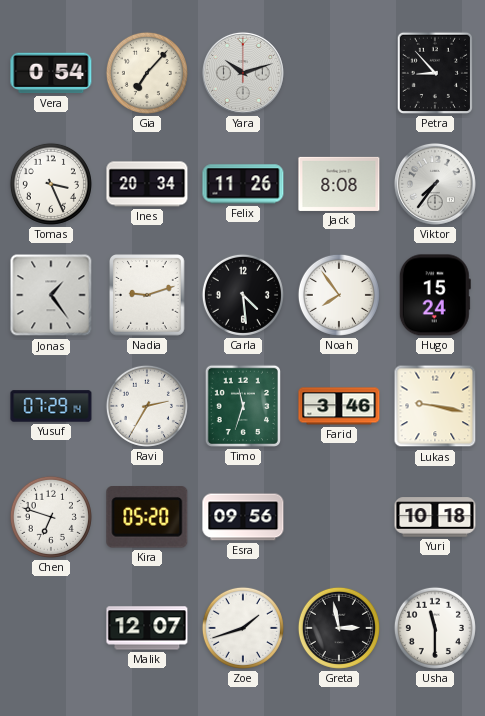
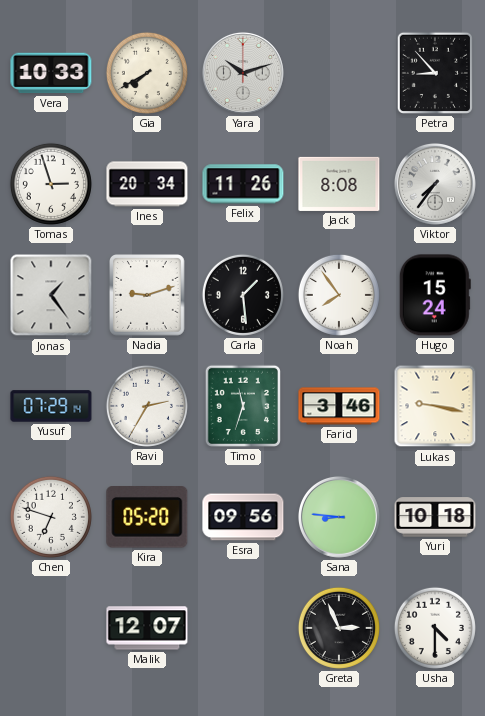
Vera: 0:54 -> 10:33 (51, 73)
Gia: 7:07 -> 7:40 (147, 73)
Tomas: 3:26 -> 2:57 (51, 184)
Carla: 4:29 -> 1:29 (243, 295)
Sana: none -> 8:46 (339, 517)
Zoe: 1:42 -> none (243, 628)
Greta: 2:58 -> 2:56 (339, 628)
Usha: 11:30 -> 4:30 (435, 628)
